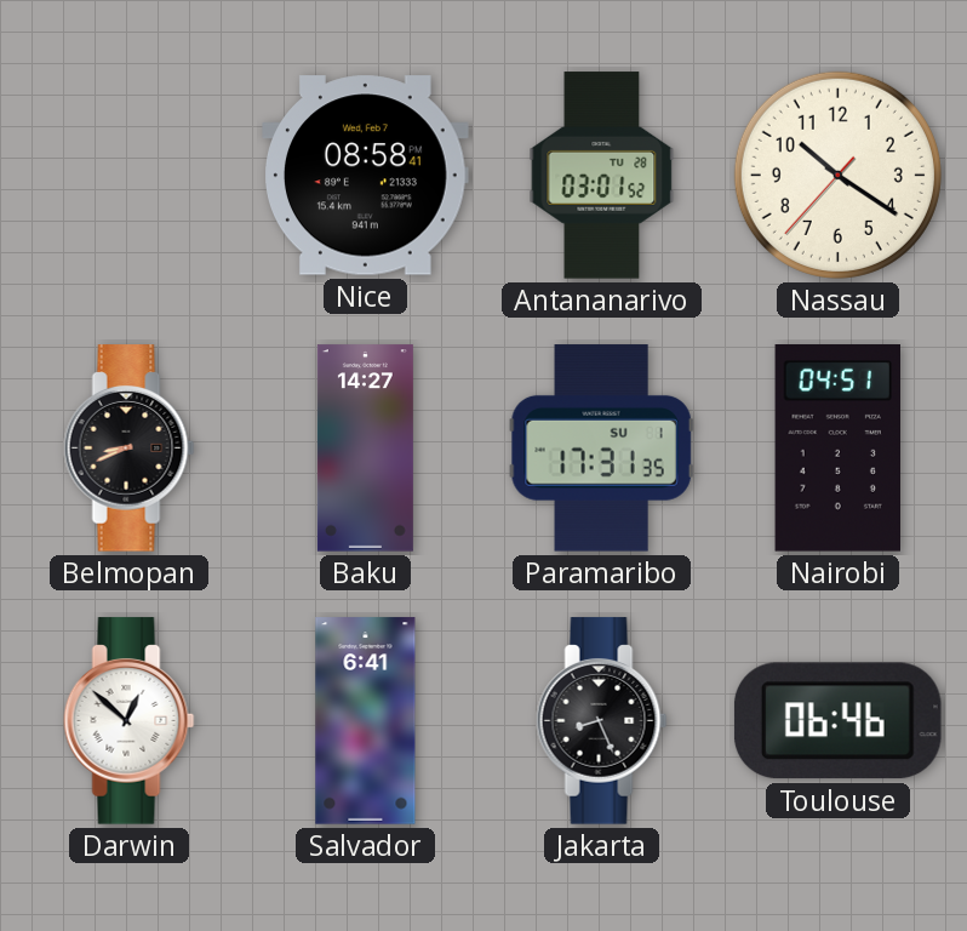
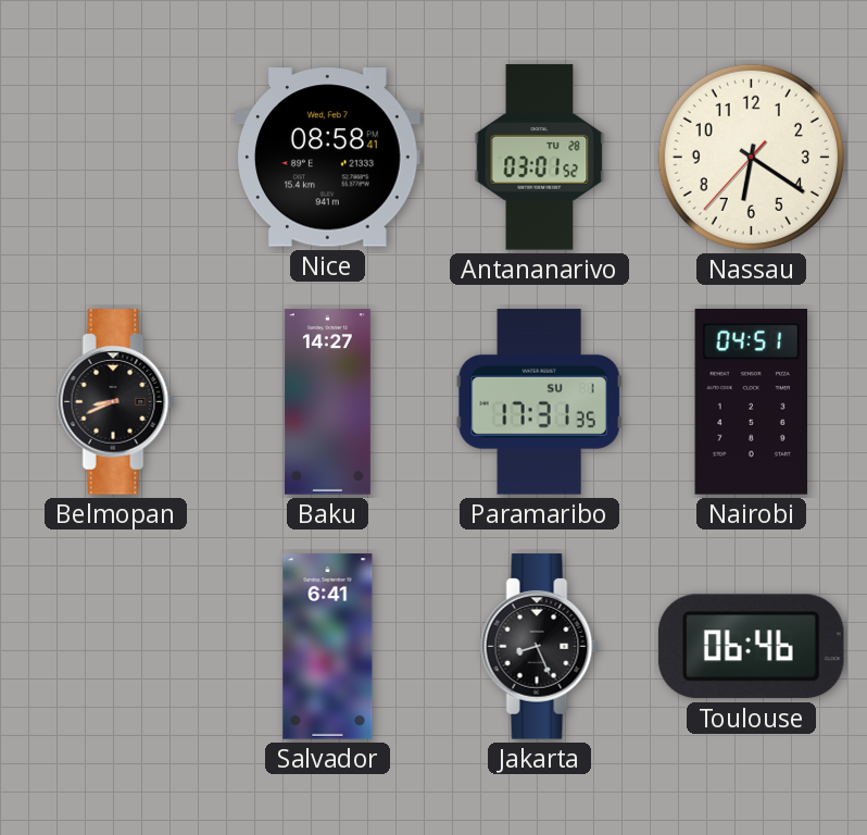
Nassau: 10:20 -> 6:20 (751, 157)
Darwin: 12:52 -> none (130, 721)
